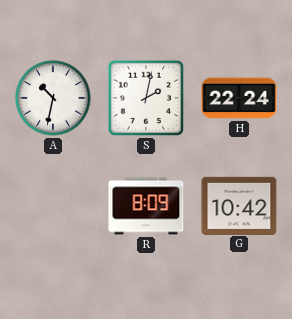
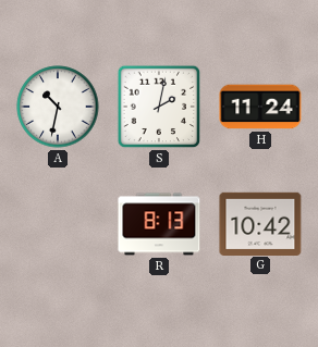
H: 22:24 -> 11:24 (260, 107)
R: 8:09 -> 8:13 (159, 224)
